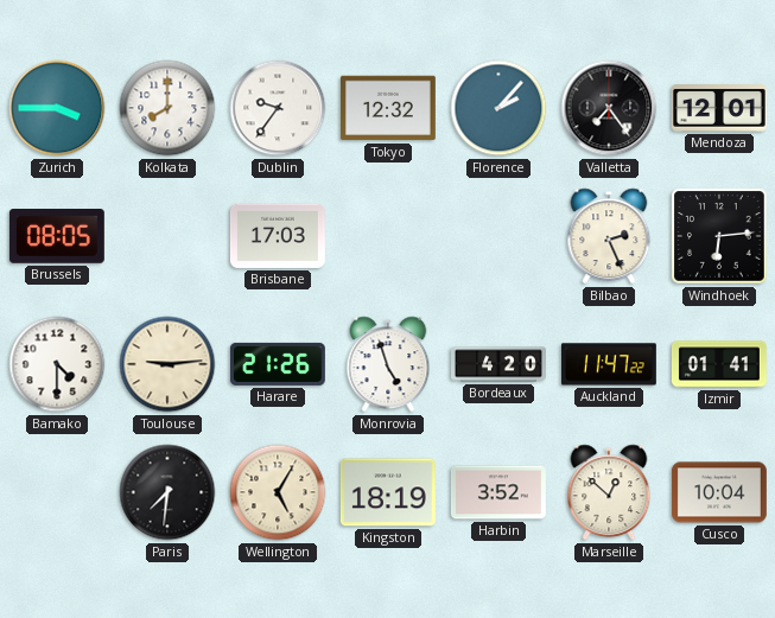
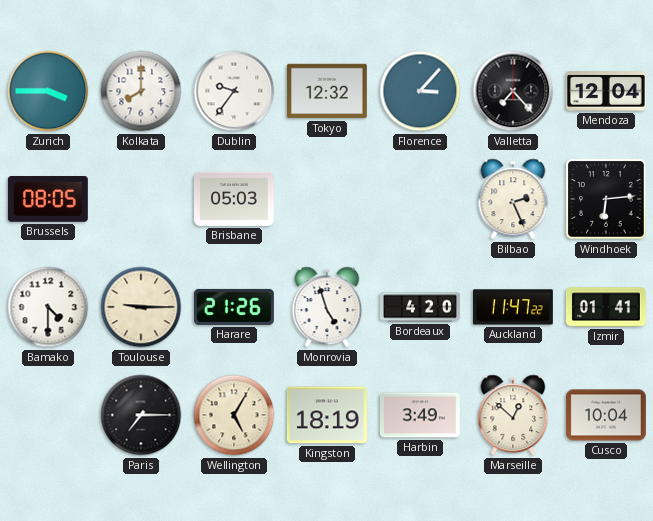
Florence: 2:07 -> 3:07 (420, 91)
Valletta: 7:24 -> 7:23 (513, 91)
Mendoza: 12:01 -> 12:04 (606, 91)
Brisbane: 17:03 -> 05:03 (234, 199)
Toulouse: 9:14 -> 9:15 (141, 307)
Paris: 7:31 -> 7:15 (141, 415)
Harbin: 3:52 -> 3:49 (420, 415)
